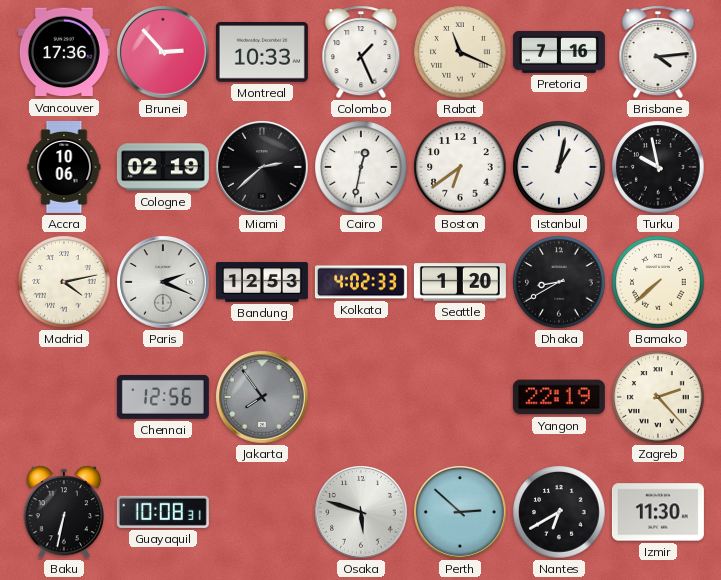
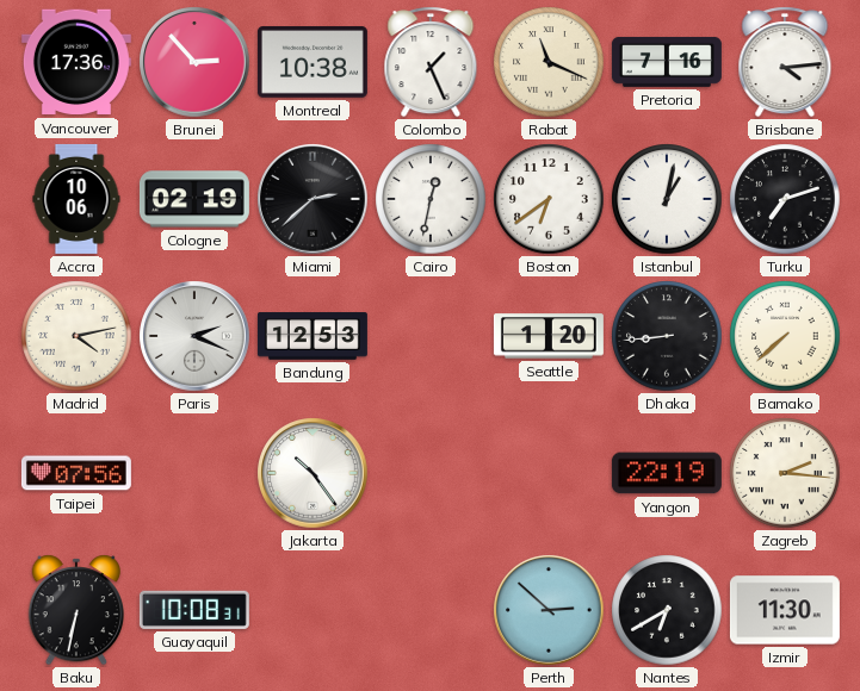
Montreal: 10:33 -> 10:38 (313, 63)
Turku: 9:58 -> 7:12 (785, 199)
Kolkata: 4:02 -> none (361, 282)
Dhaka: 8:40 -> 8:44 (667, 336)
Taipei: none -> 07:56 (76, 473)
Chennai: 12:56 -> none (163, 397)
Jakarta: 7:54 -> 10:24 (313, 473)
Jakarta dial: grey -> white (313, 473)
Zagreb: 2:23 -> 2:16 (785, 473)
Osaka: 5:48 -> none (361, 512)
